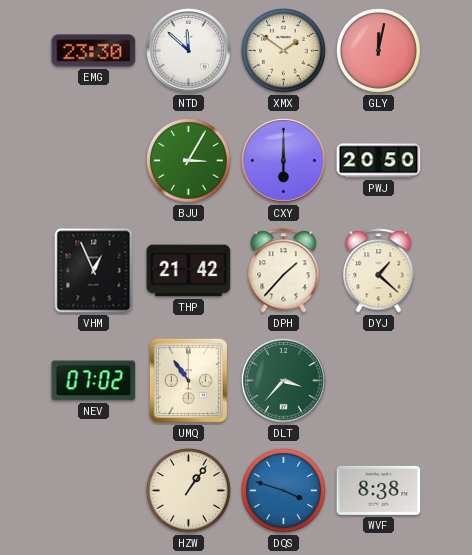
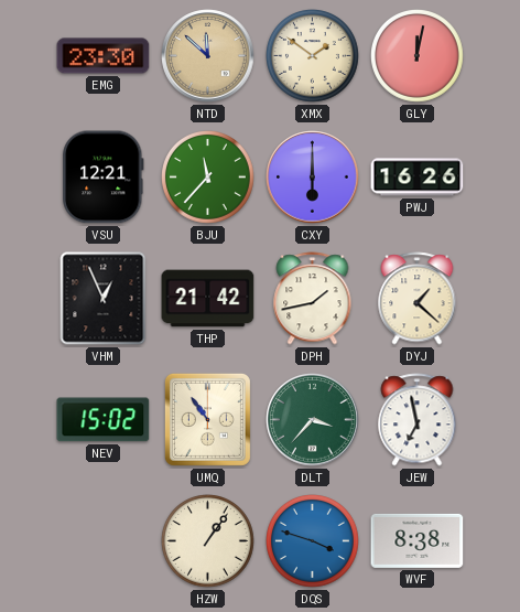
NTD dial: white -> champagne (208, 56)
VSU: none -> 12:21 (104, 178)
BJU: 3:05 -> 11:37 (208, 178)
PWJ: 20:50 -> 16:26 (418, 178)
DPH: 1:37 -> 1:43 (313, 299)
NEV: 07:02 -> 15:02 (104, 420)
JEW: none -> 6:58 (418, 420)
